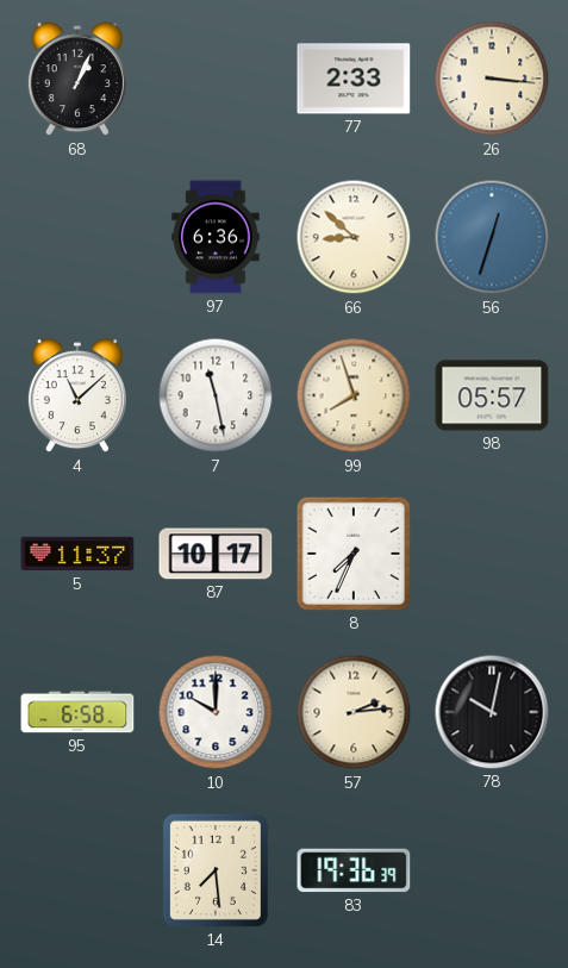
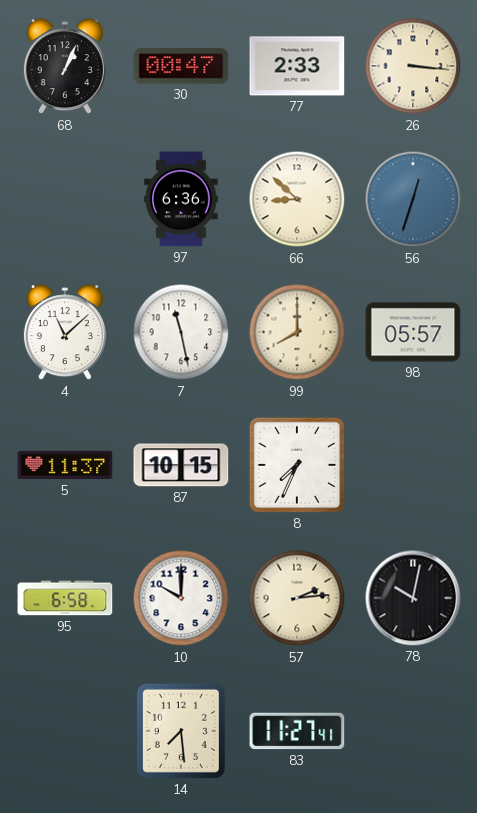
30: none -> 00:47 (181, 66)
99: 7:57 -> 8:00 (297, 332)
87: 10:17 -> 10:15 (181, 465)
83: 19:36 -> 11:27 (297, 731)
